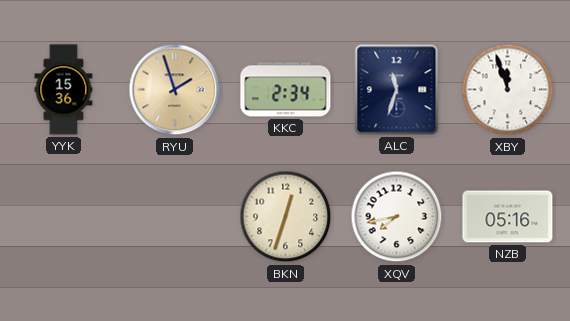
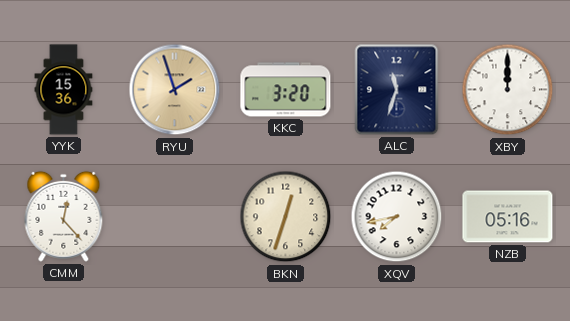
KKC: 2:34 -> 3:20 (286, 90)
XBY: 11:57 -> 12:00 (508, 90)
CMM: none -> 12:23 (64, 216)
